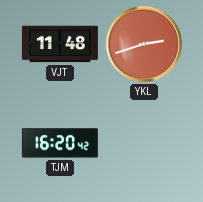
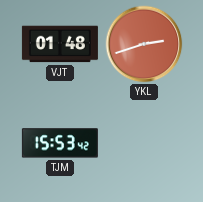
VJT: 11:48 -> 01:48 (60, 44)
TJM: 16:20 -> 15:53 (60, 143)
